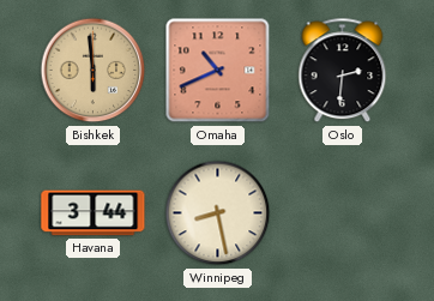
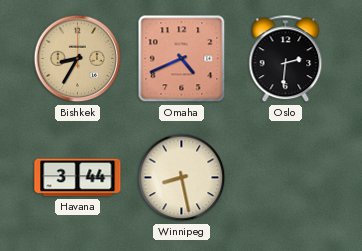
Bishkek: 5:59 -> 8:35 (78, 59)
Omaha: 10:41 -> 4:41 (182, 59)
